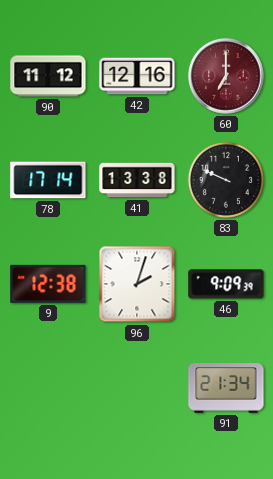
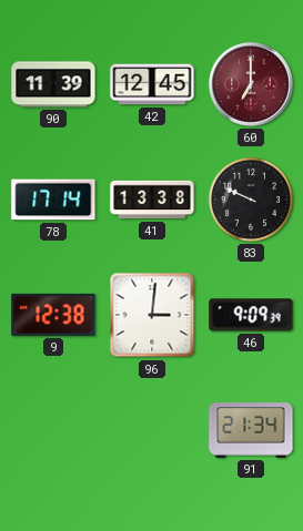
90: 11:12 -> 11:39 (53, 84)
42: 12:16 -> 12:45 (152, 84)
96: 2:03 -> 3:01 (152, 315)
